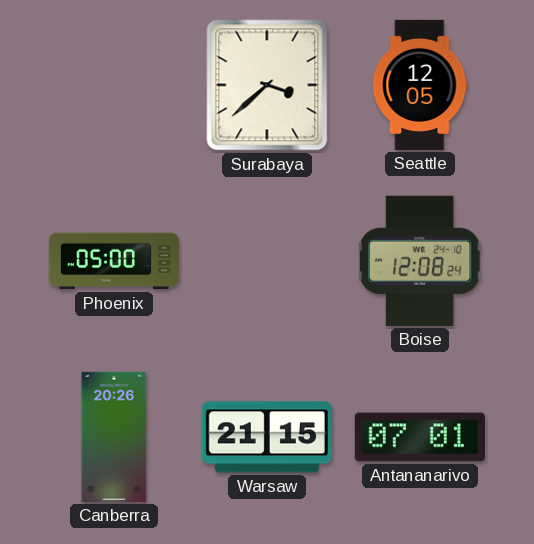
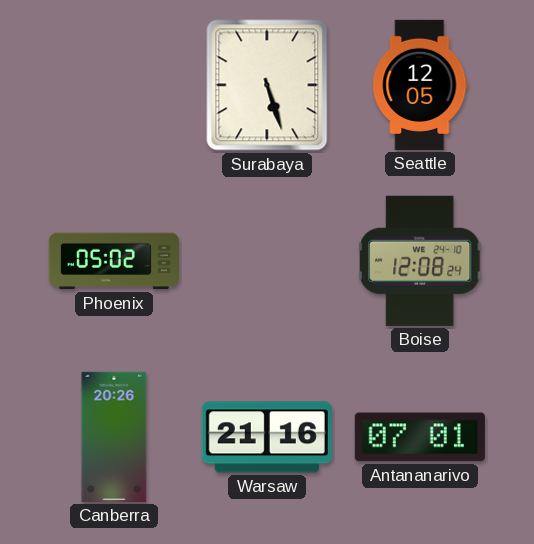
Surabaya: 3:38 -> 5:27 (267, 85)
Phoenix: 05:00 -> 05:02 (114, 261)
Warsaw: 21:15 -> 21:16 (267, 437)
